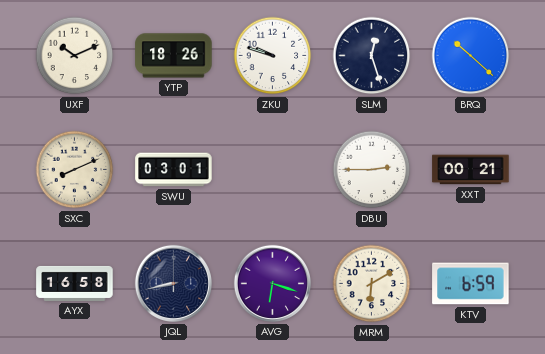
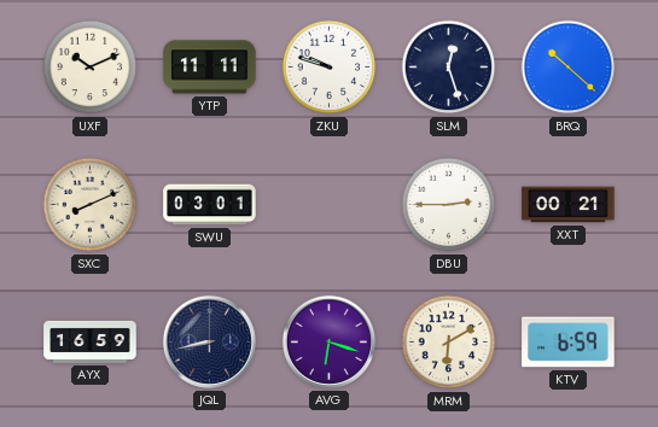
YTP: 18:26 -> 11:11 (210, 68)
AYX: 16:58 -> 16:59 (91, 341)
